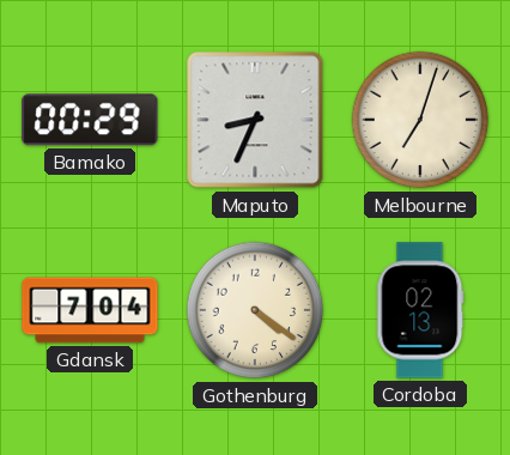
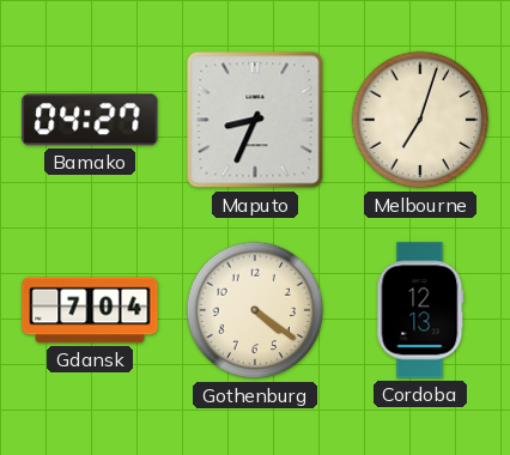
Bamako: 00:29 -> 04:27 (90, 120)
Cordoba: 02:13 -> 12:13 (420, 310)
